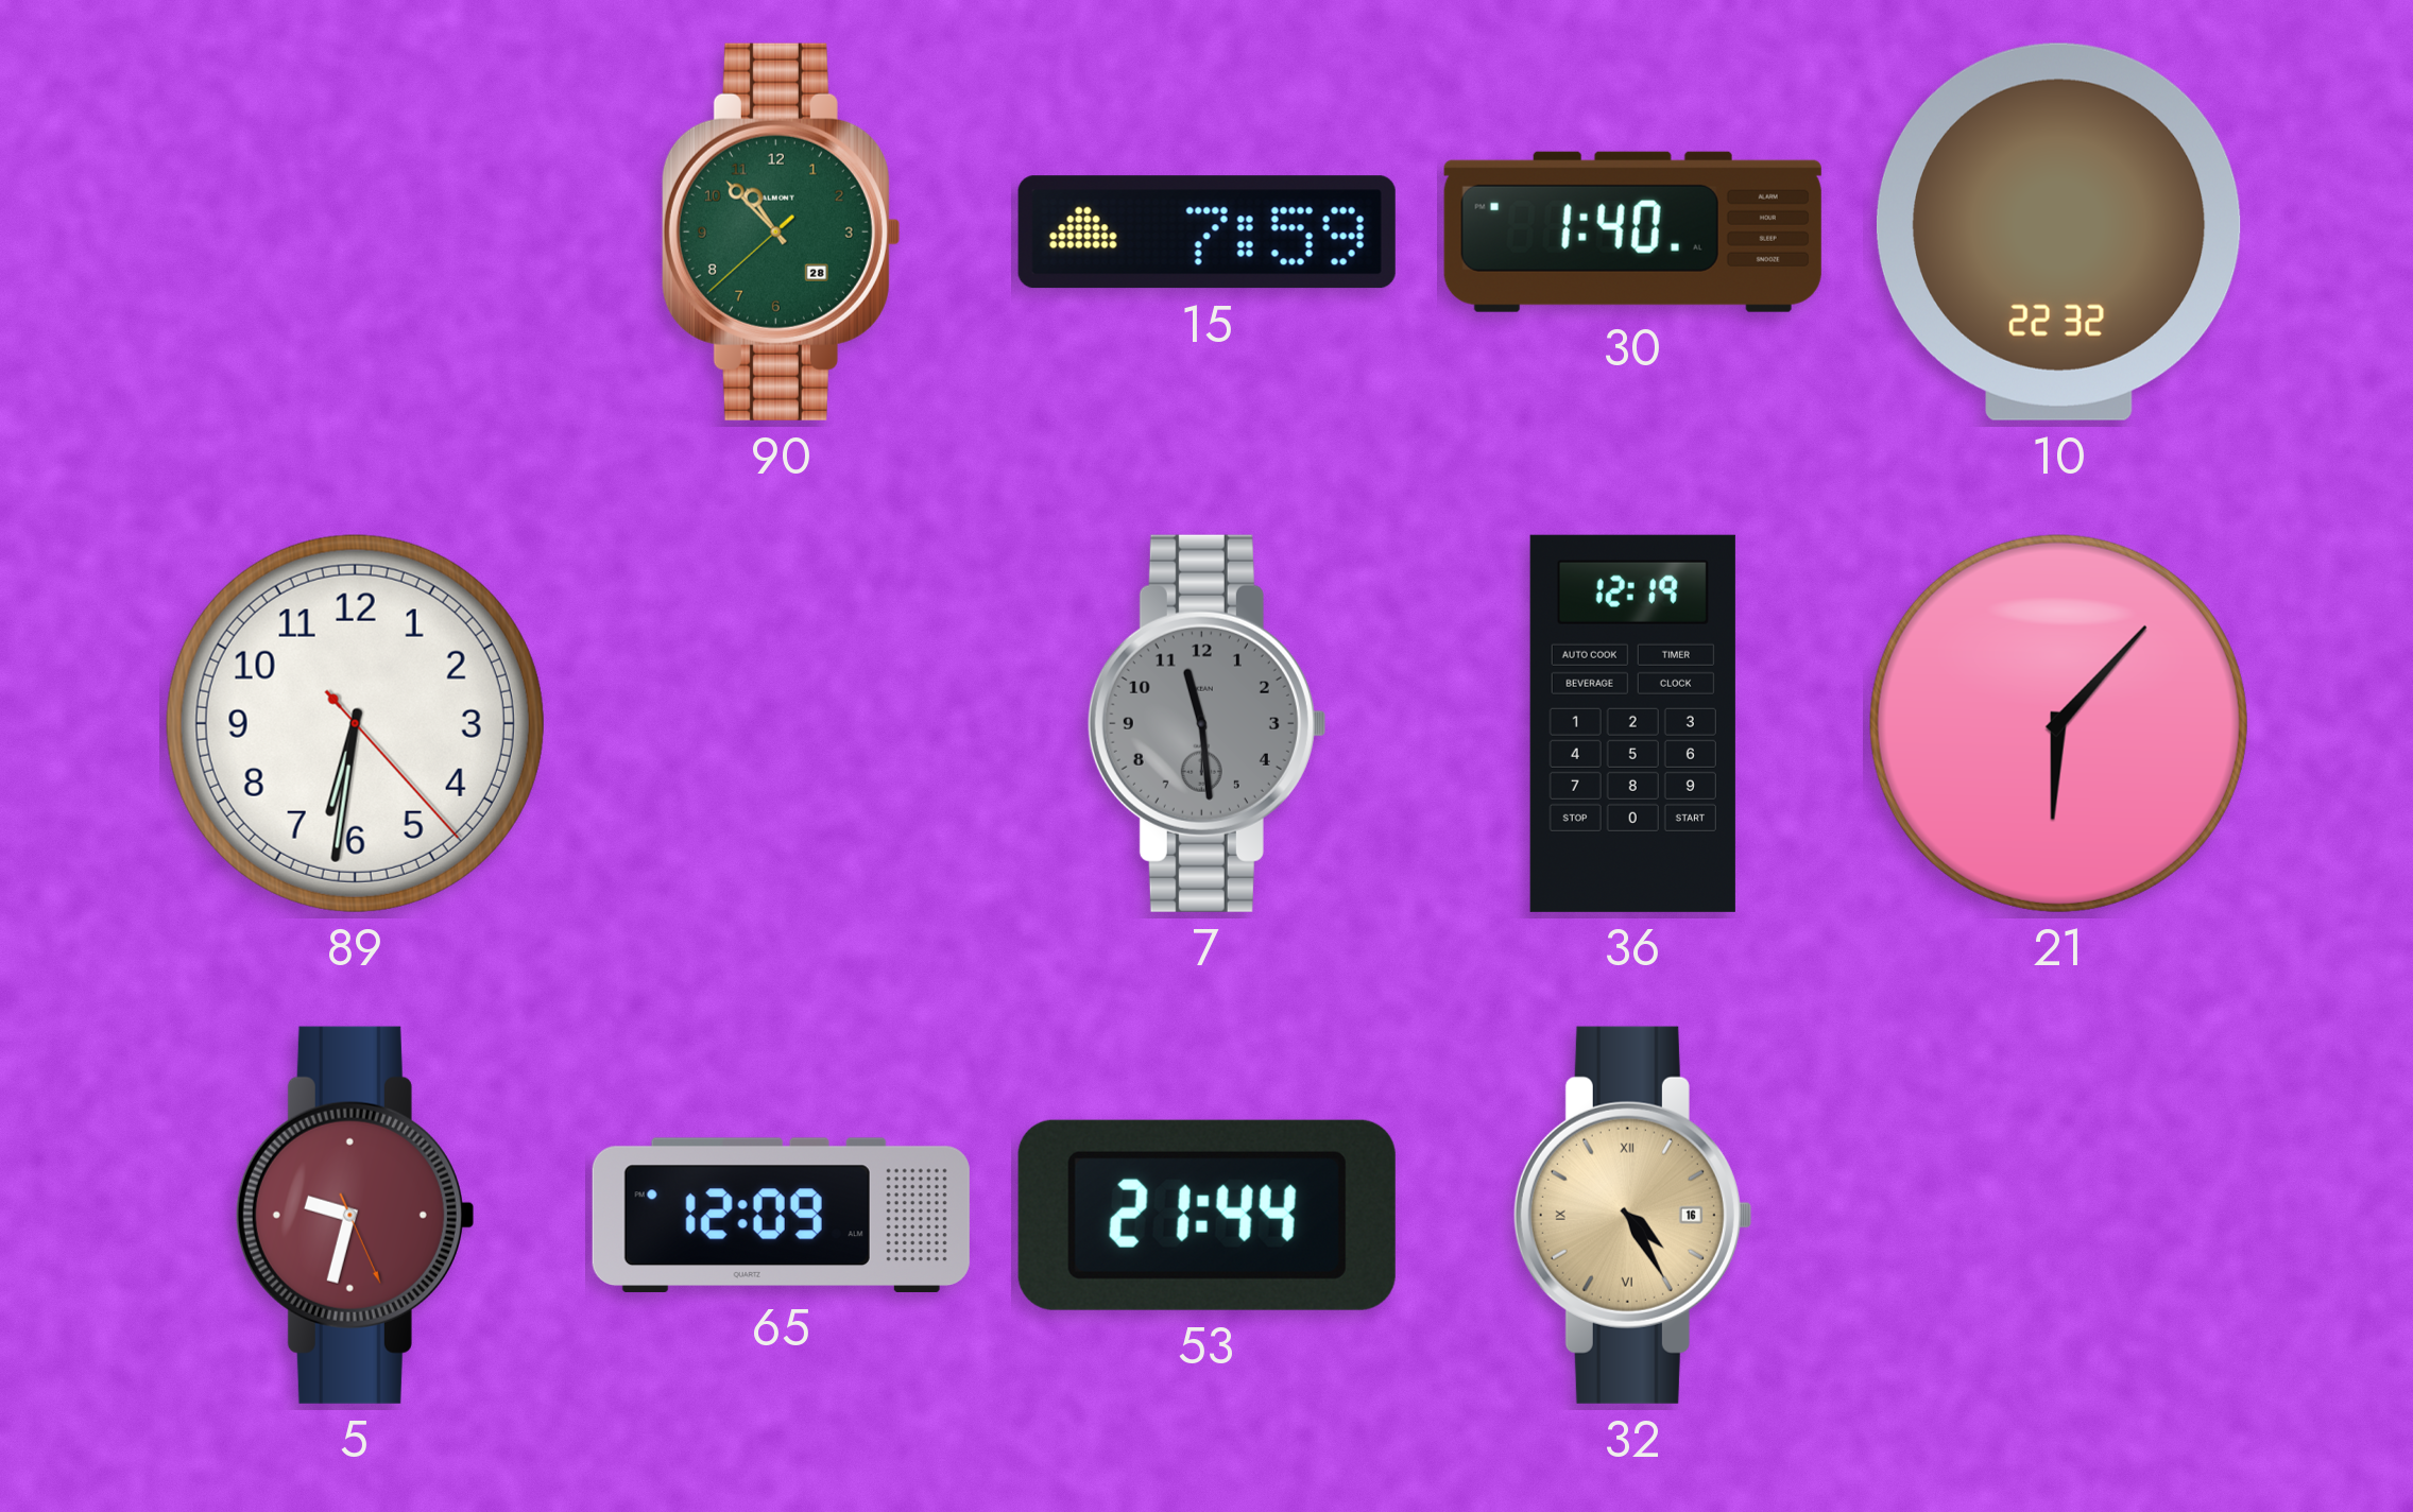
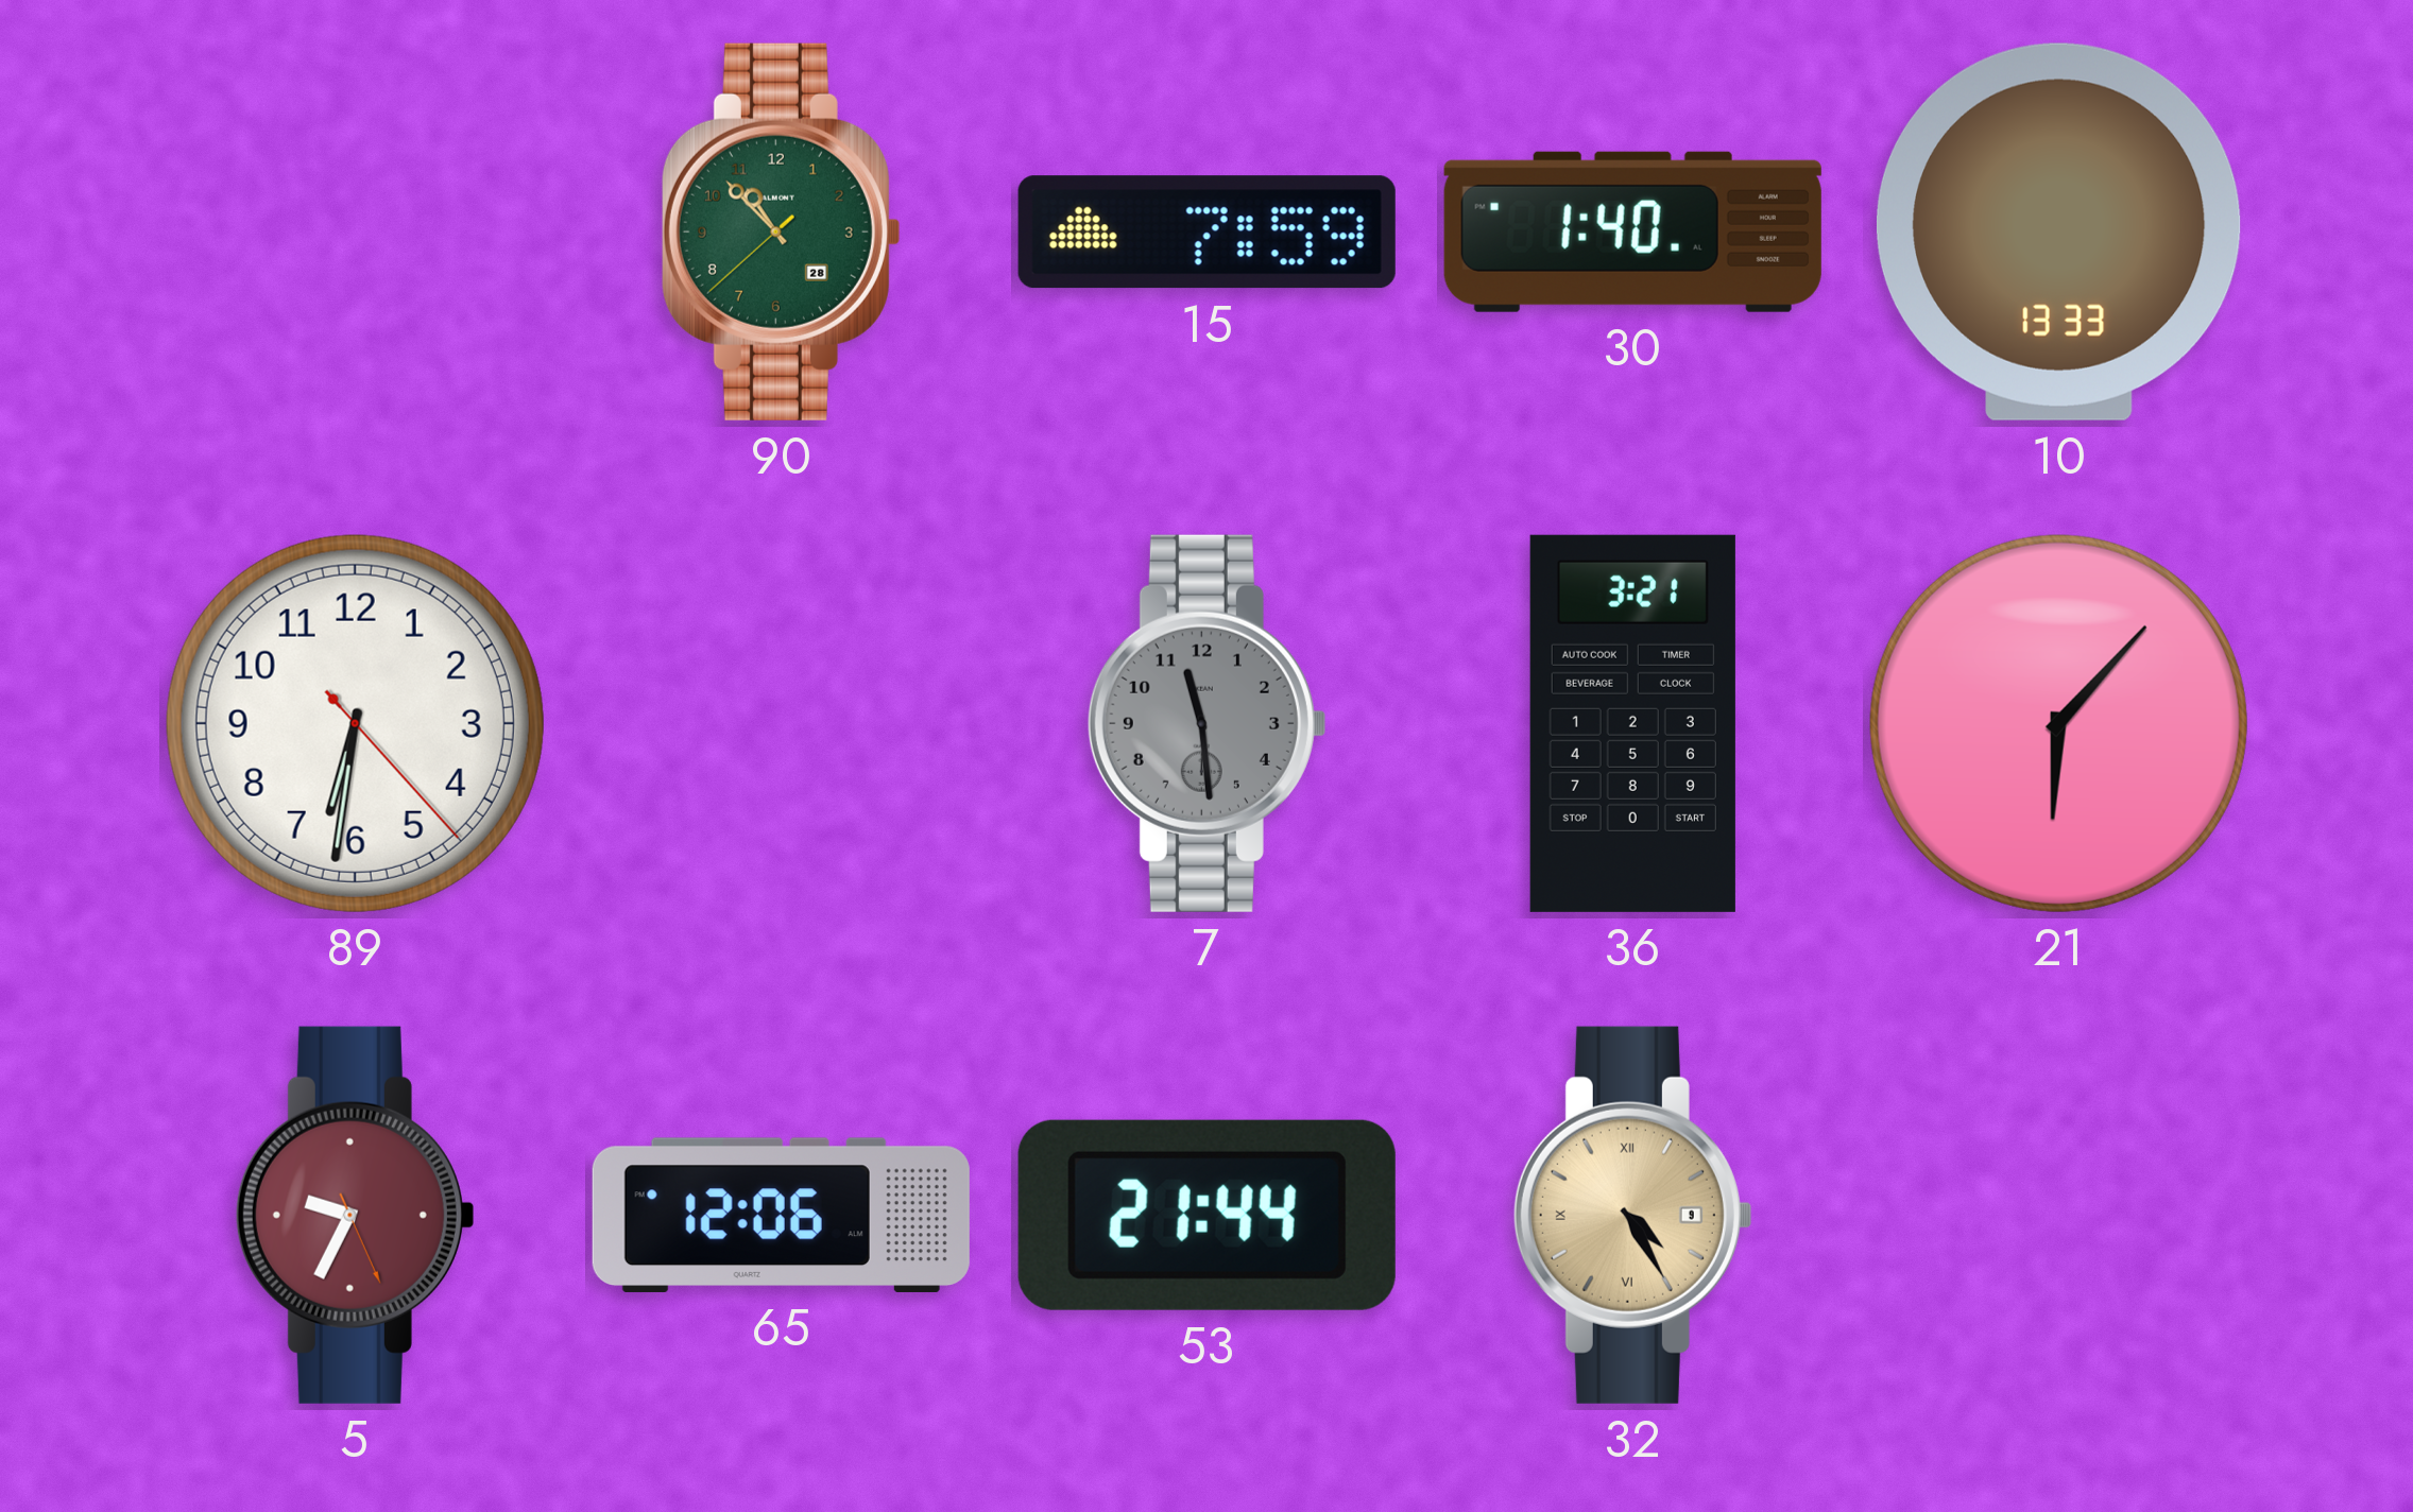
10: 22:32 -> 13:33 (2058, 231)
36: 12:19 -> 3:21 (1632, 723)
5: 9:32 -> 9:34 (355, 1215)
65: 12:09 -> 12:06 (781, 1215)
32 date: 16 -> 9 (1632, 1215)
